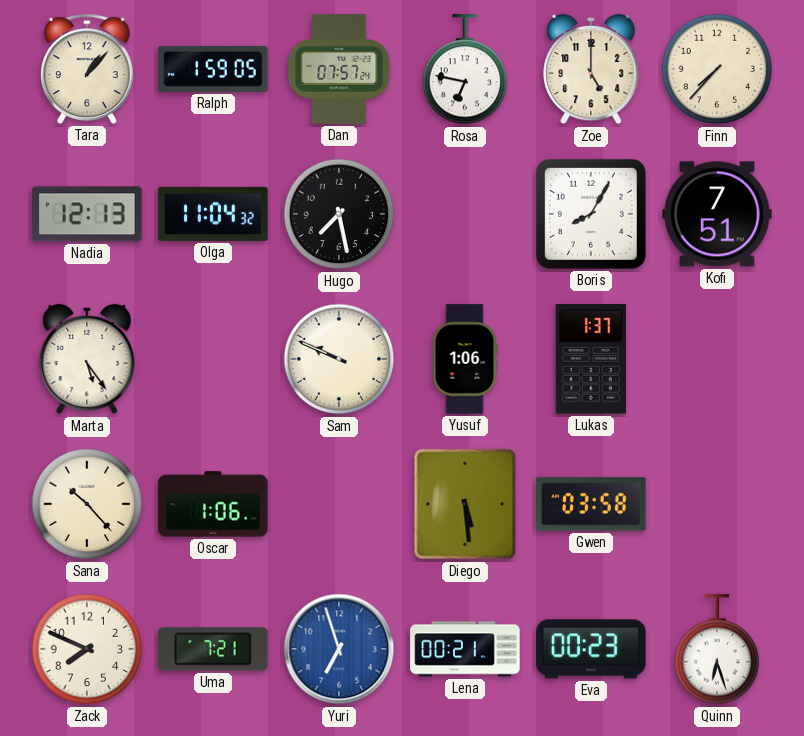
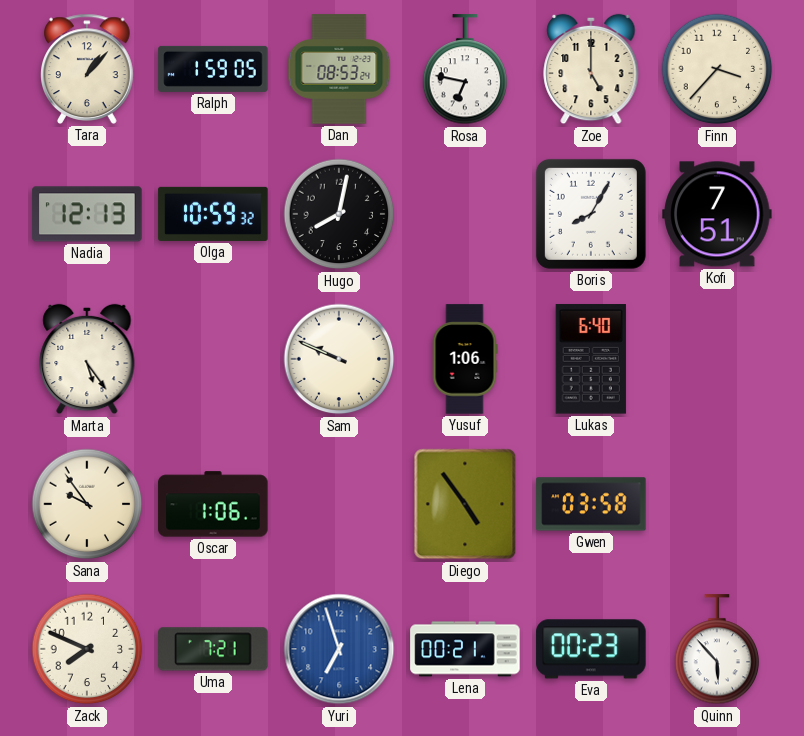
Dan: 07:57 -> 08:53 (339, 69)
Finn: 7:37 -> 3:37 (717, 69)
Olga: 11:04 -> 10:59 (213, 214)
Hugo: 7:28 -> 8:02 (339, 214)
Lukas: 1:37 -> 6:40 (591, 359)
Sana: 10:23 -> 9:54 (87, 504)
Diego: 5:29 -> 4:54 (465, 504)
Quinn: 6:27 -> 5:53 (717, 650)
